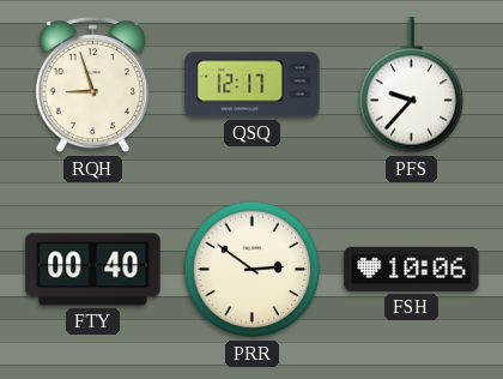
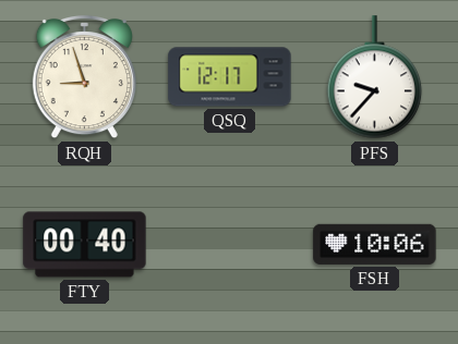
PRR: 2:51 -> none (253, 270)
